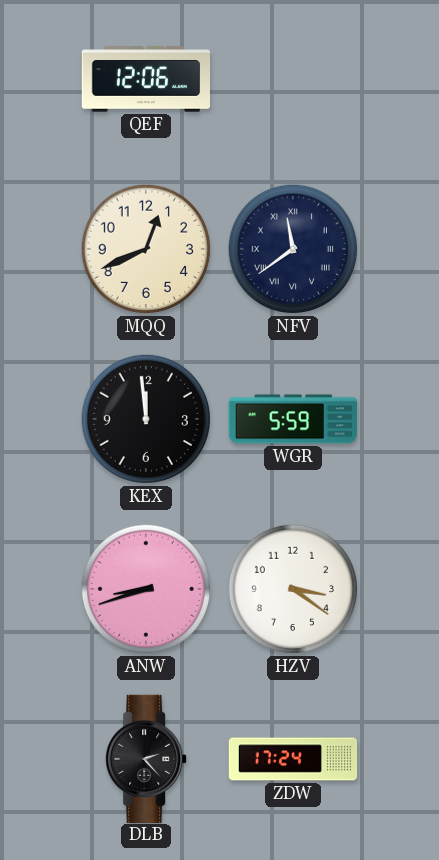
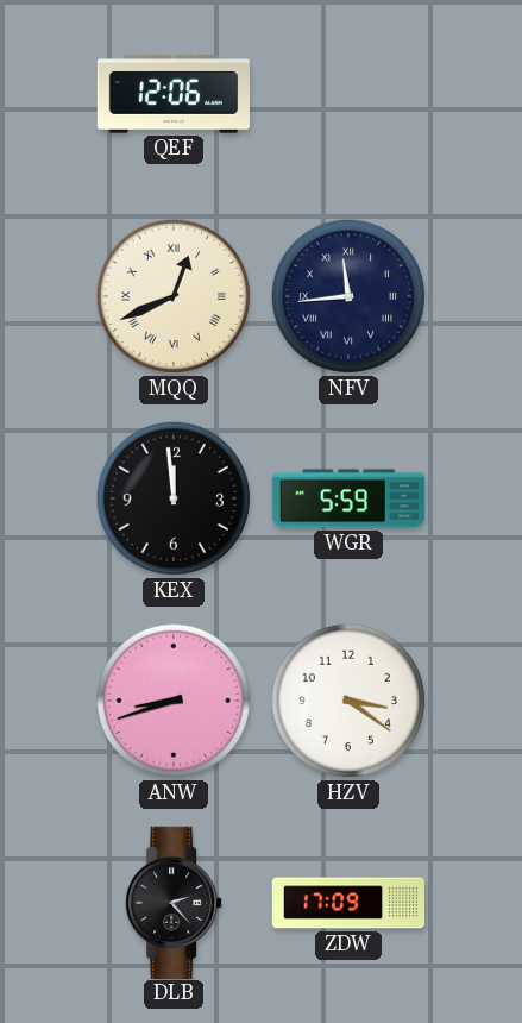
MQQ numerals: Arabic -> Roman (174, 296)
NFV: 11:39 -> 11:44 (348, 296)
ZDW: 17:24 -> 17:09 (348, 903)
